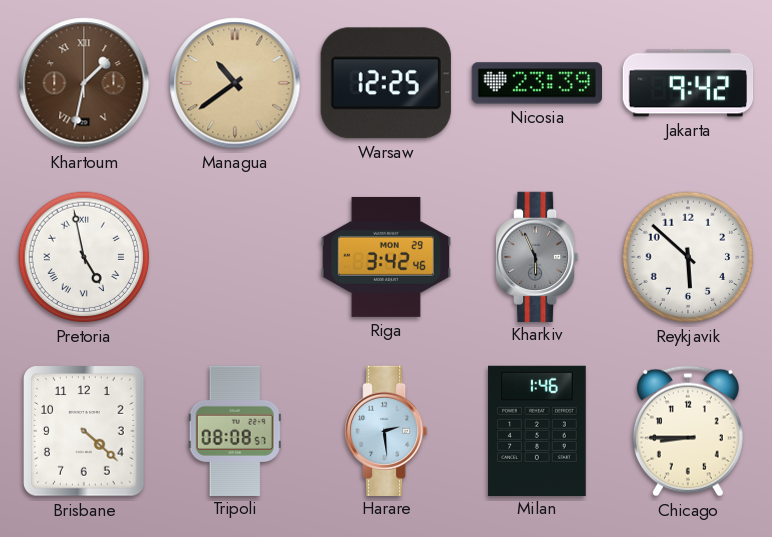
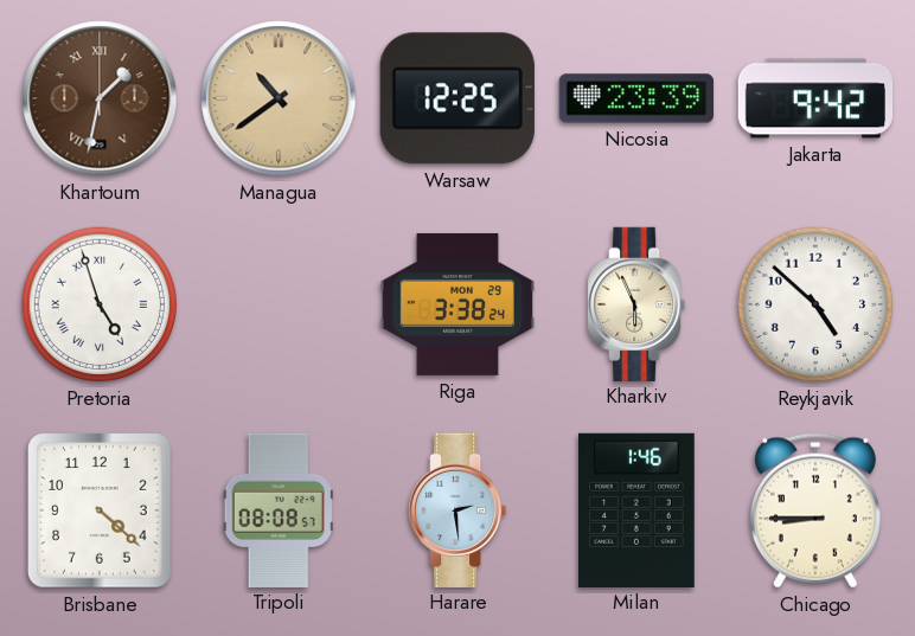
Pretoria: 4:58 -> 4:57 (100, 304)
Riga: 3:42 -> 3:38 (456, 304)
Kharkiv dial: grey -> cream (638, 303)
Reykjavik: 5:52 -> 4:52 (815, 304)
